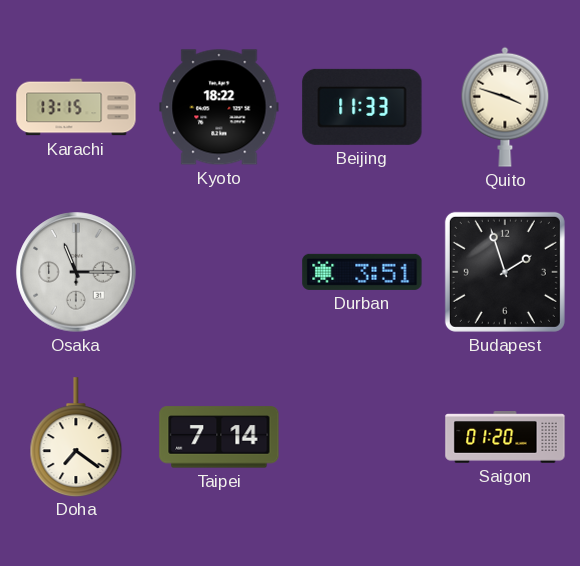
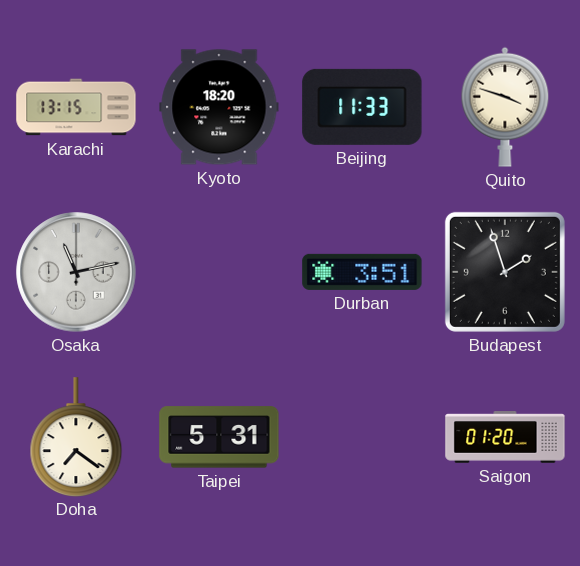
Kyoto: 18:22 -> 18:20 (219, 107)
Osaka: 11:15 -> 11:13 (76, 272)
Taipei: 7:14 -> 5:31 (219, 437)
